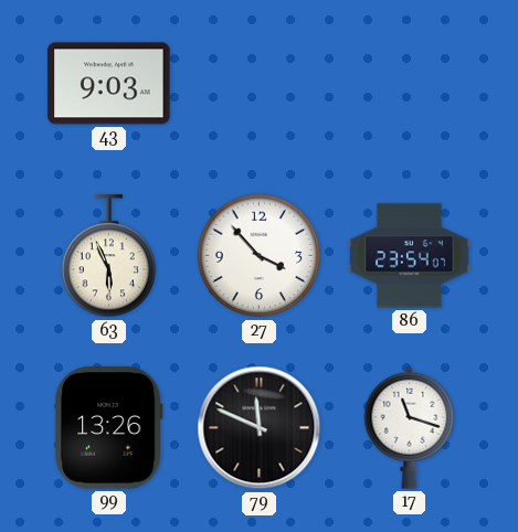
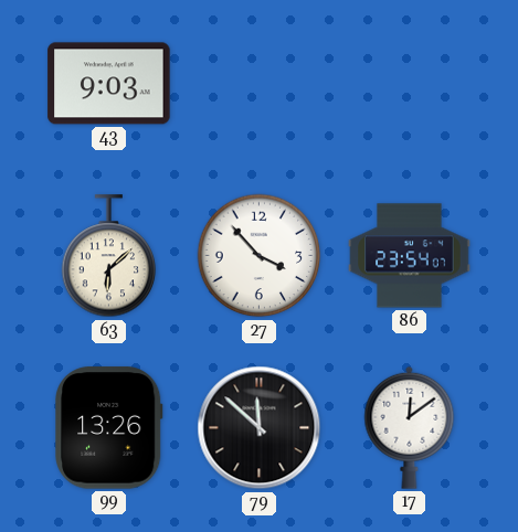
63: 5:56 -> 6:08 (109, 256)
79: 11:49 -> 11:52 (260, 428)
17: 11:18 -> 12:09 (410, 427)
